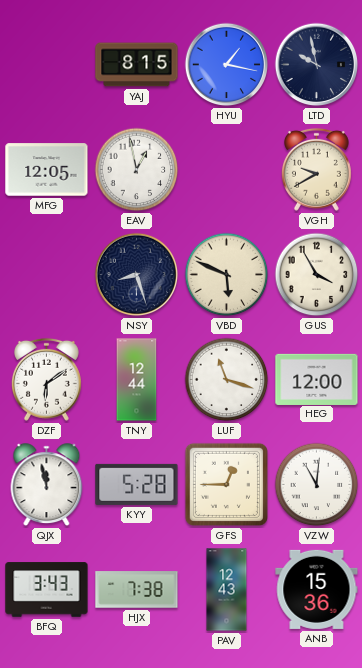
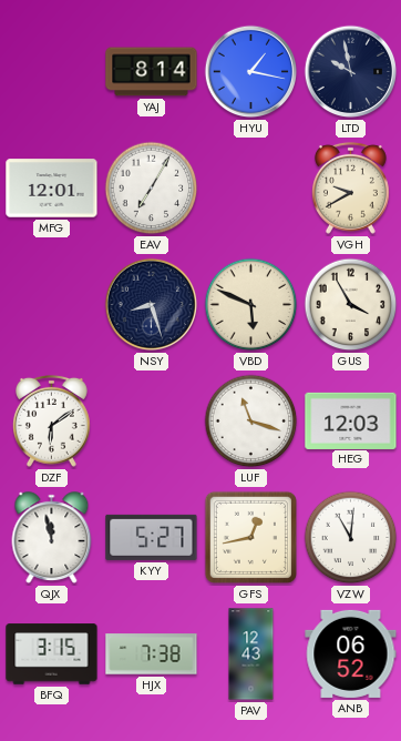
YAJ: 8:15 -> 8:14 (152, 72)
MFG: 12:05 -> 12:01 (52, 189)
EAV: 12:58 -> 7:05 (152, 189)
TNY: 12:44 -> none (137, 380)
HEG: 12:00 -> 12:03 (351, 420)
KYY: 5:28 -> 5:27 (152, 537)
GFS: 12:45 -> 12:43 (250, 537)
BFQ: 3:43 -> 3:15 (52, 654)
ANB: 15:36 -> 06:52 (351, 653)
